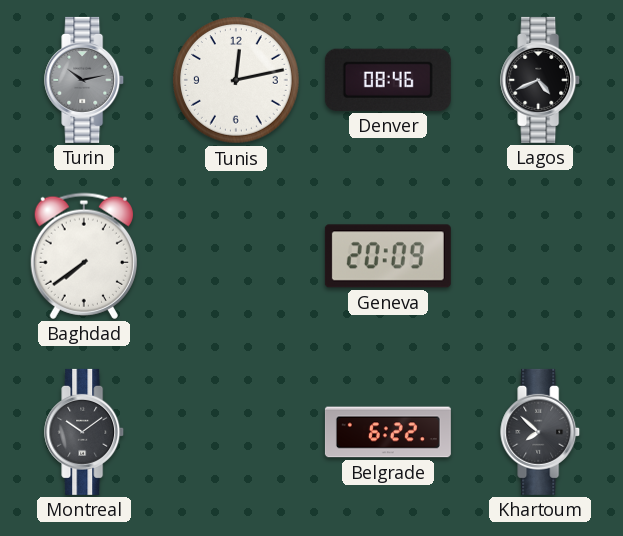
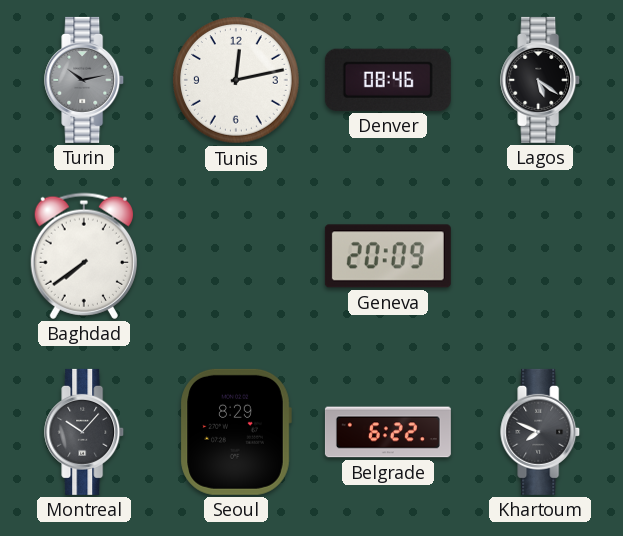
Lagos: 4:41 -> 5:21 (541, 80)
Montreal: 10:09 -> 10:07 (85, 432)
Seoul: none -> 8:29 (236, 432)
Khartoum: 7:52 -> 7:49 (541, 432)
